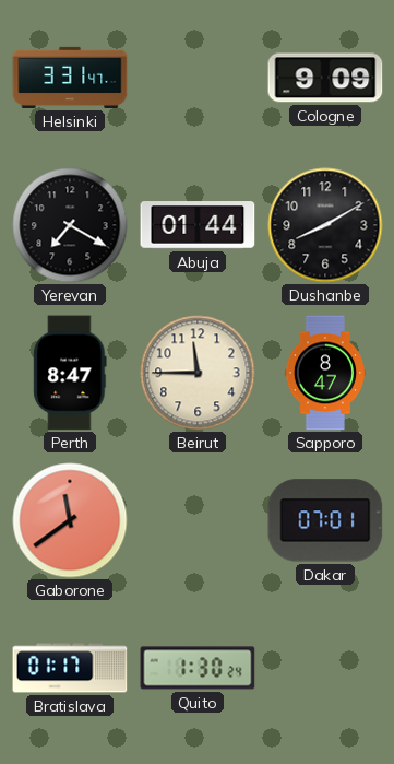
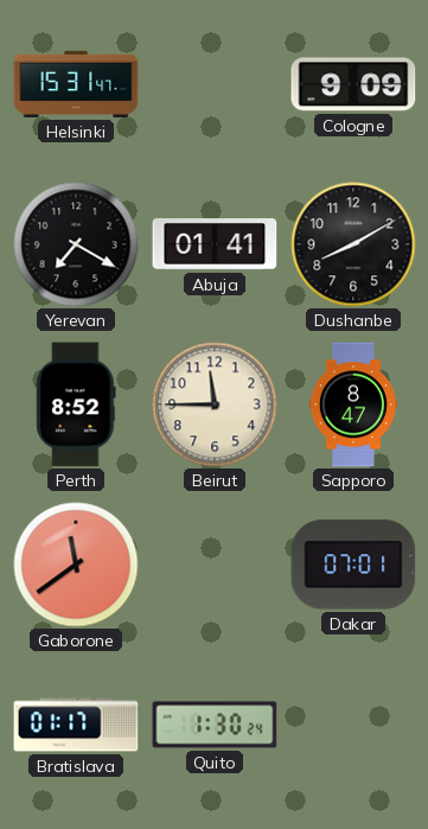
Helsinki: 3:31 -> 15:31 (76, 84)
Abuja: 01:44 -> 01:41 (215, 244)
Perth: 8:47 -> 8:52 (76, 404)
